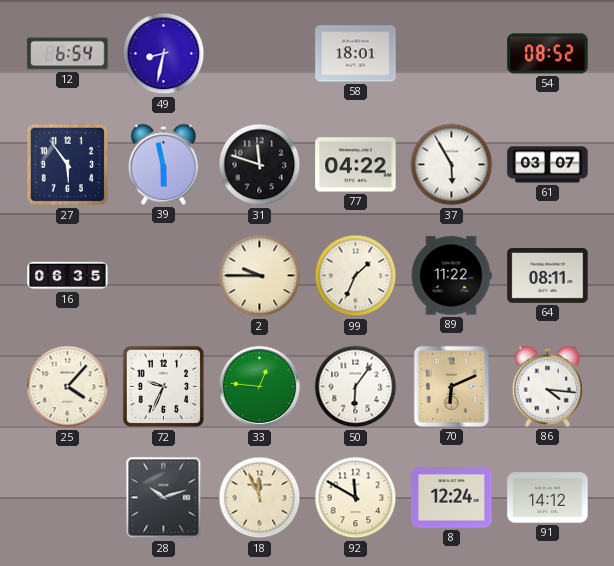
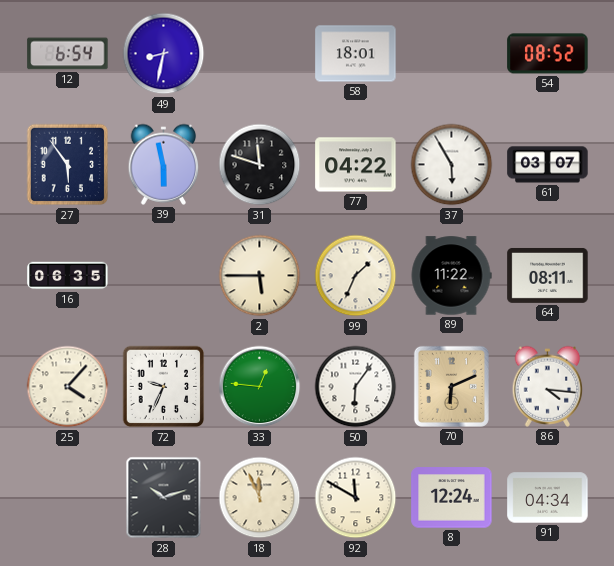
2: 9:45 -> 5:45 (260, 276)
91: 14:12 -> 04:34 (548, 498)
